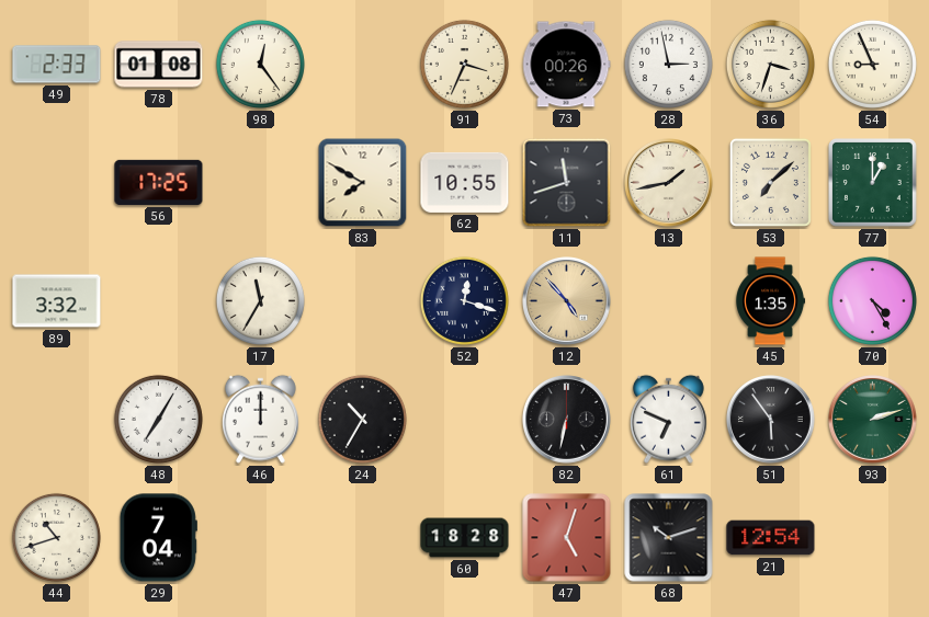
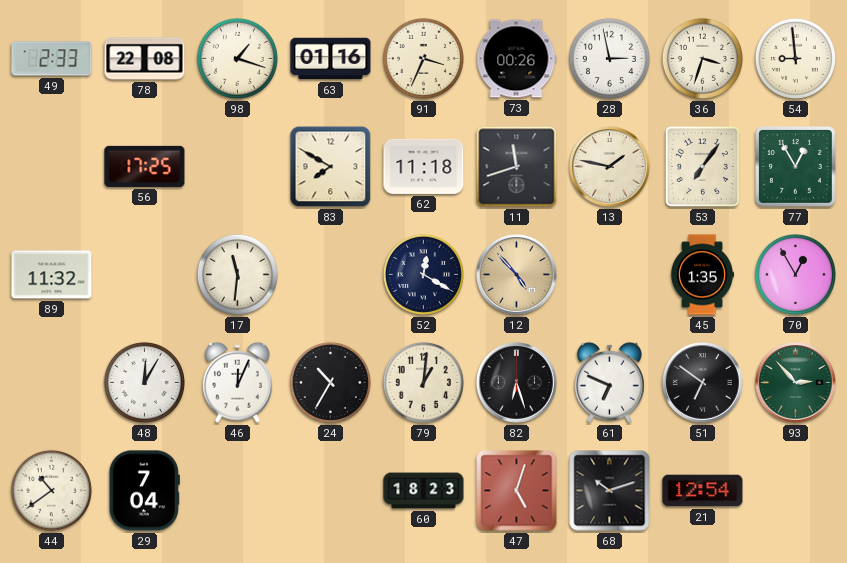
78: 01:08 -> 22:08 (145, 59)
98: 12:24 -> 1:18 (237, 58)
63: none -> 01:16 (331, 59)
54: 8:56 -> 8:59 (795, 58)
62: 10:55 -> 11:18 (424, 166)
13: 1:43 -> 1:47 (610, 167)
53: 7:08 -> 7:06 (702, 166)
77: 1:00 -> 12:55 (796, 167)
89: 3:32 -> 11:32 (52, 275)
17: 11:35 -> 11:31 (237, 274)
52: 12:18 -> 12:20 (423, 274)
70: 4:25 -> 12:55 (795, 274)
48: 7:05 -> 12:05 (144, 382)
46: 12:00 -> 12:04 (237, 382)
79: none -> 1:01 (423, 382)
82: 6:32 -> 6:27 (517, 383)
51: 5:54 -> 6:51 (703, 383)
93: 2:12 -> 2:53 (796, 383)
44: 10:42 -> 10:39 (51, 490)
60: 18:28 -> 18:23 (424, 491)
